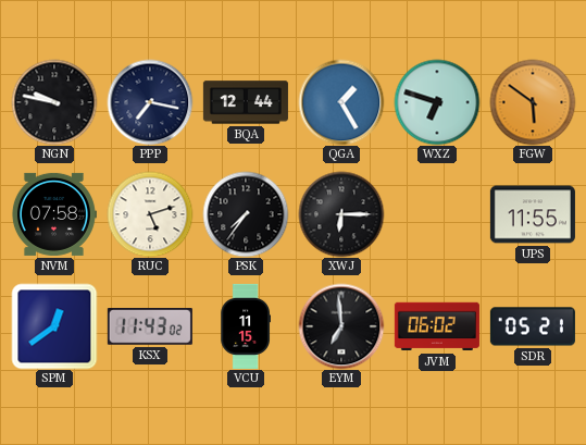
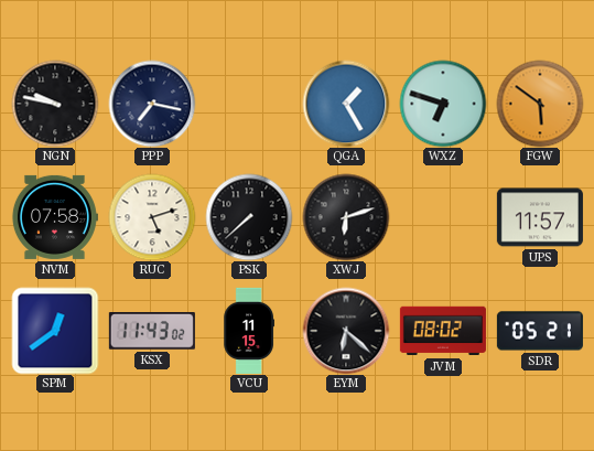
BQA: 12:44 -> none (246, 102)
PSK: 7:36 -> 7:38 (249, 217)
XWJ: 6:15 -> 6:12 (346, 217)
UPS: 11:55 -> 11:57 (540, 217)
EYM: 6:59 -> 6:22 (346, 331)
JVM: 06:02 -> 08:02 (443, 331)
